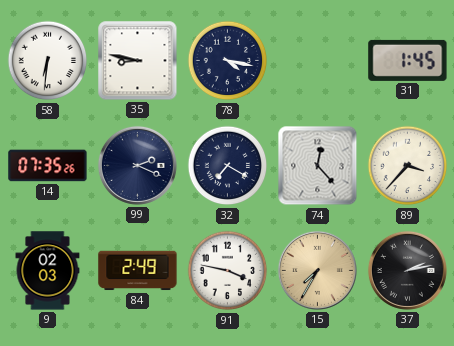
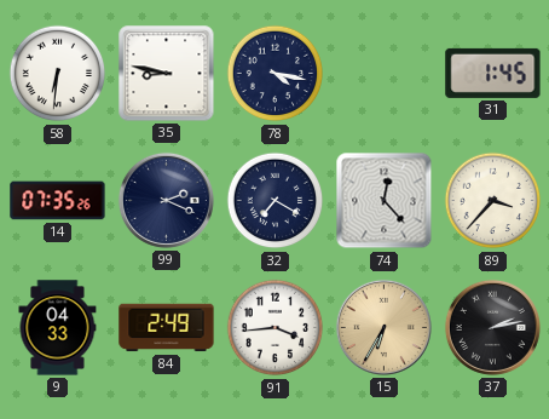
9: 02:03 -> 04:33 (58, 328)
91: 3:47 -> 3:44 (276, 328)
15: 7:35 -> 6:35 (383, 327)
